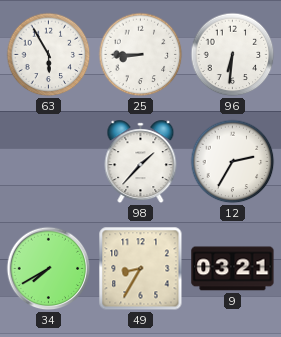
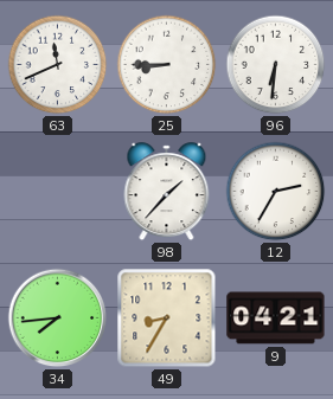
63: 5:55 -> 11:41 (58, 65)
34: 7:40 -> 7:44 (58, 318)
9: 03:21 -> 04:21 (276, 318)
